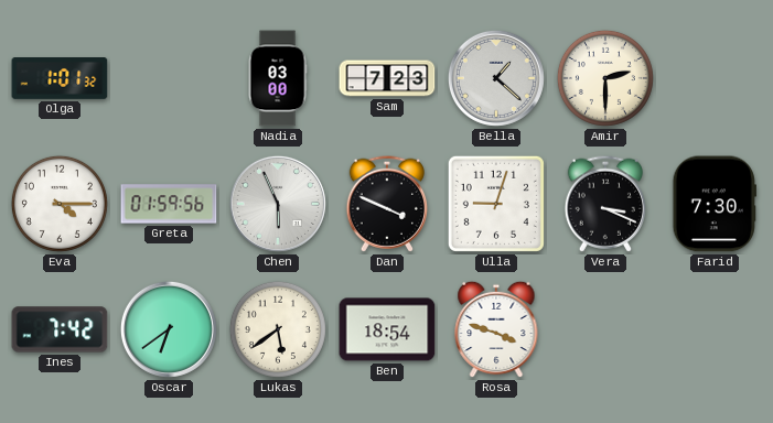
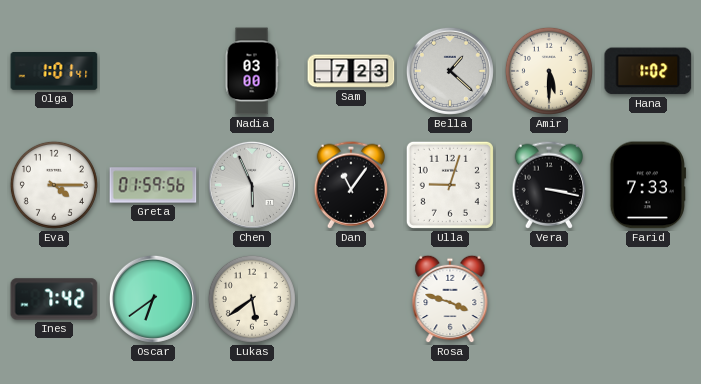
Olga: 1:01:32 -> 1:01:41 (54, 72)
Amir: 2:30 -> 5:30 (549, 71)
Hana: none -> 1:02 (648, 71)
Dan: 3:49 -> 11:06 (350, 185)
Vera: 3:19 -> 3:17 (548, 185)
Farid: 7:30 -> 7:33 (648, 185)
Ben: 18:54 -> none (387, 329)
